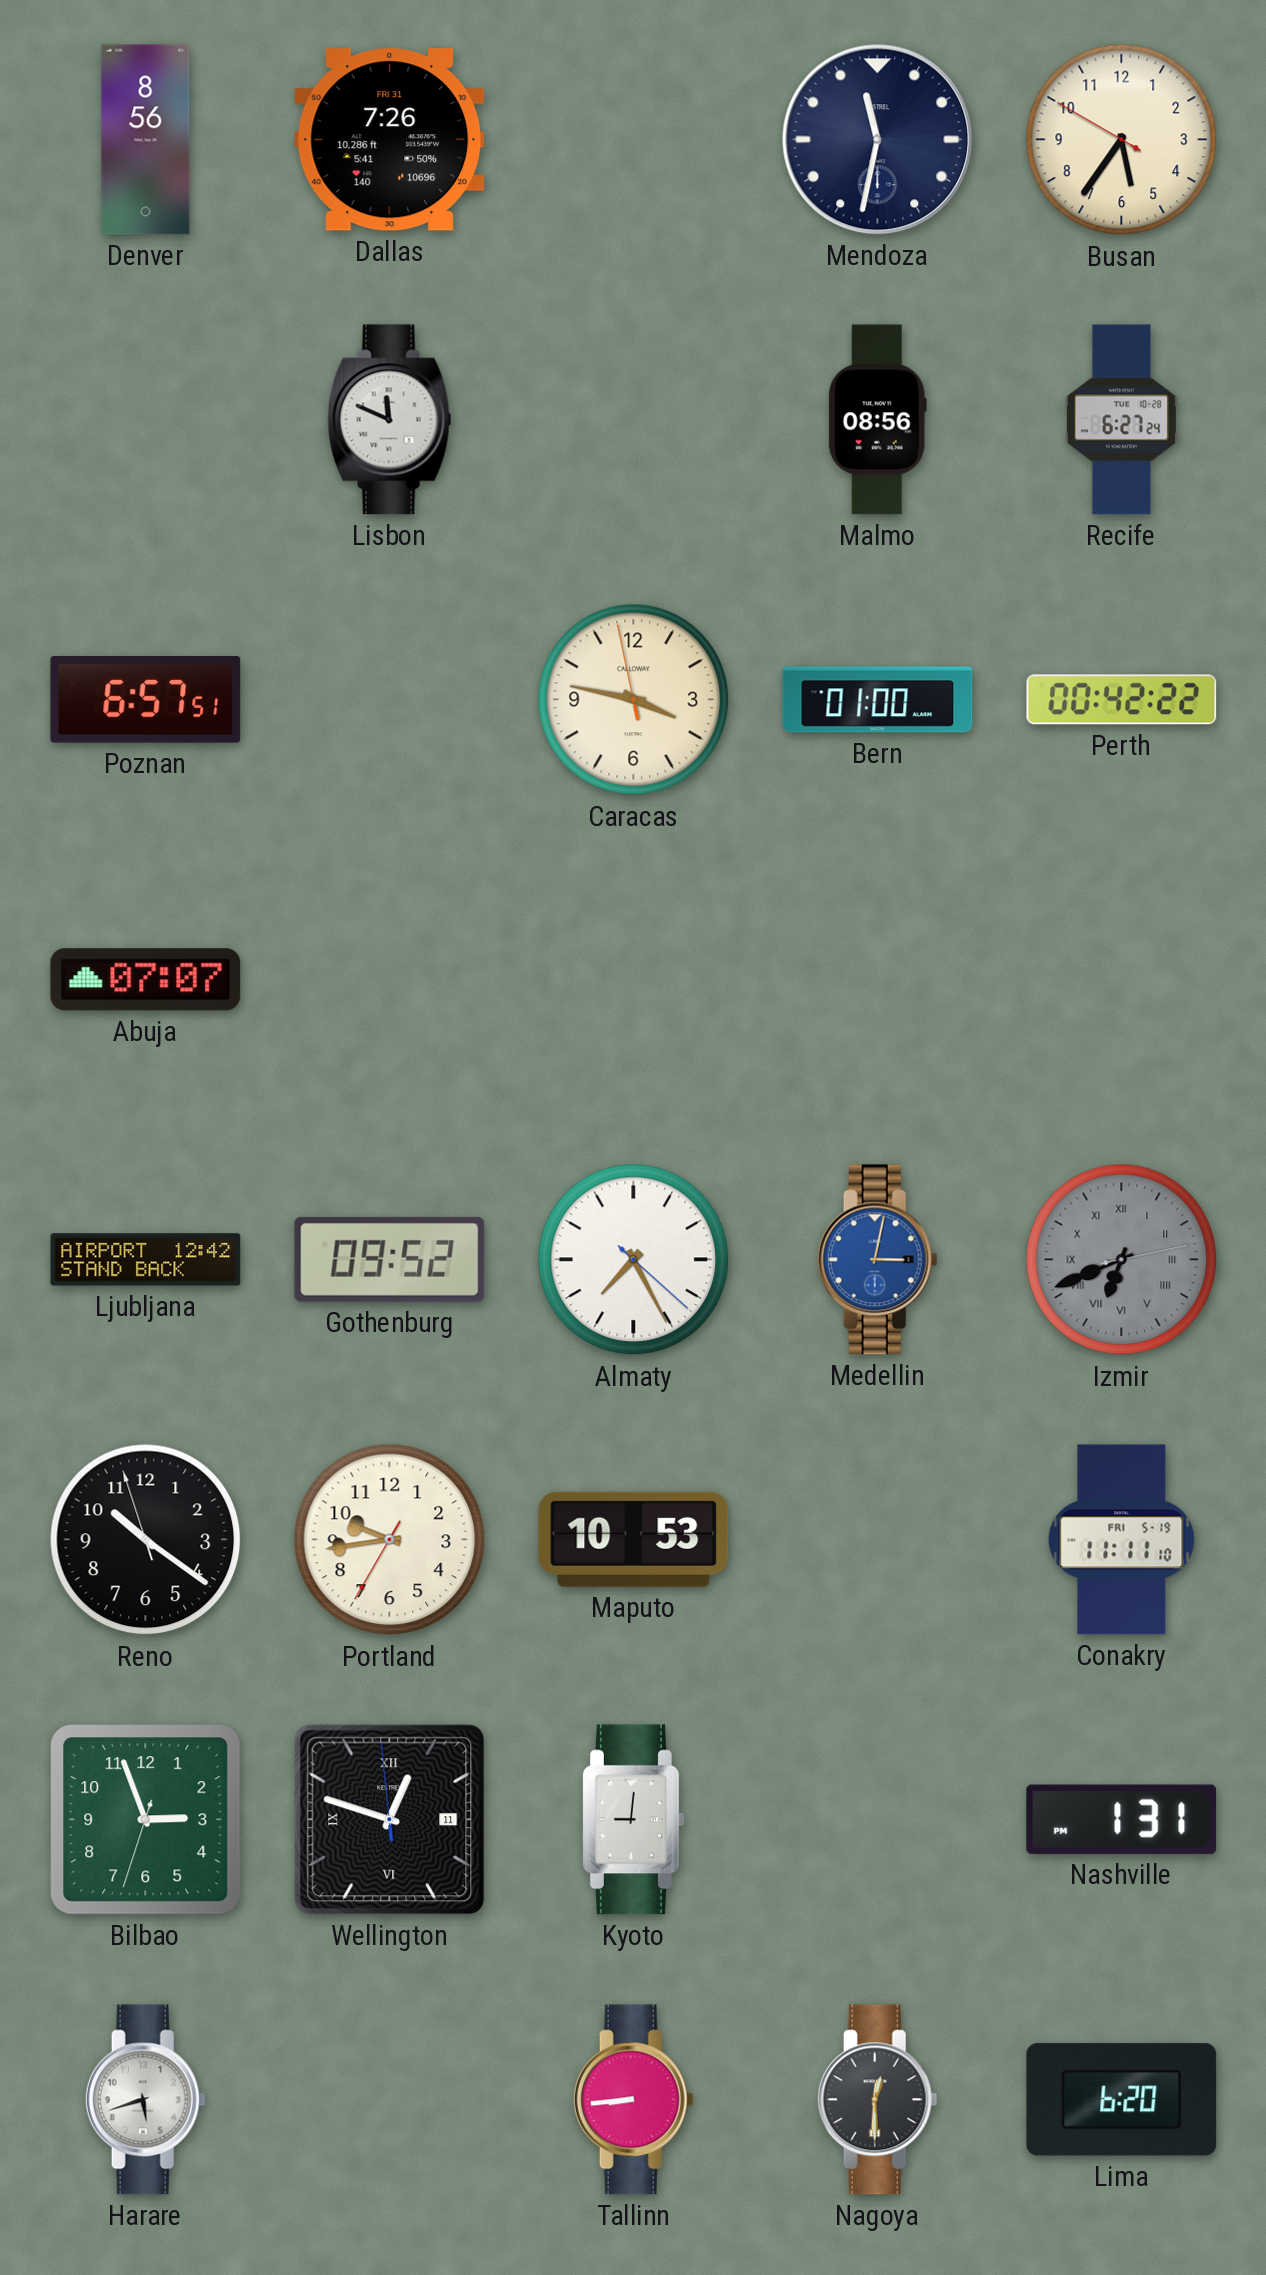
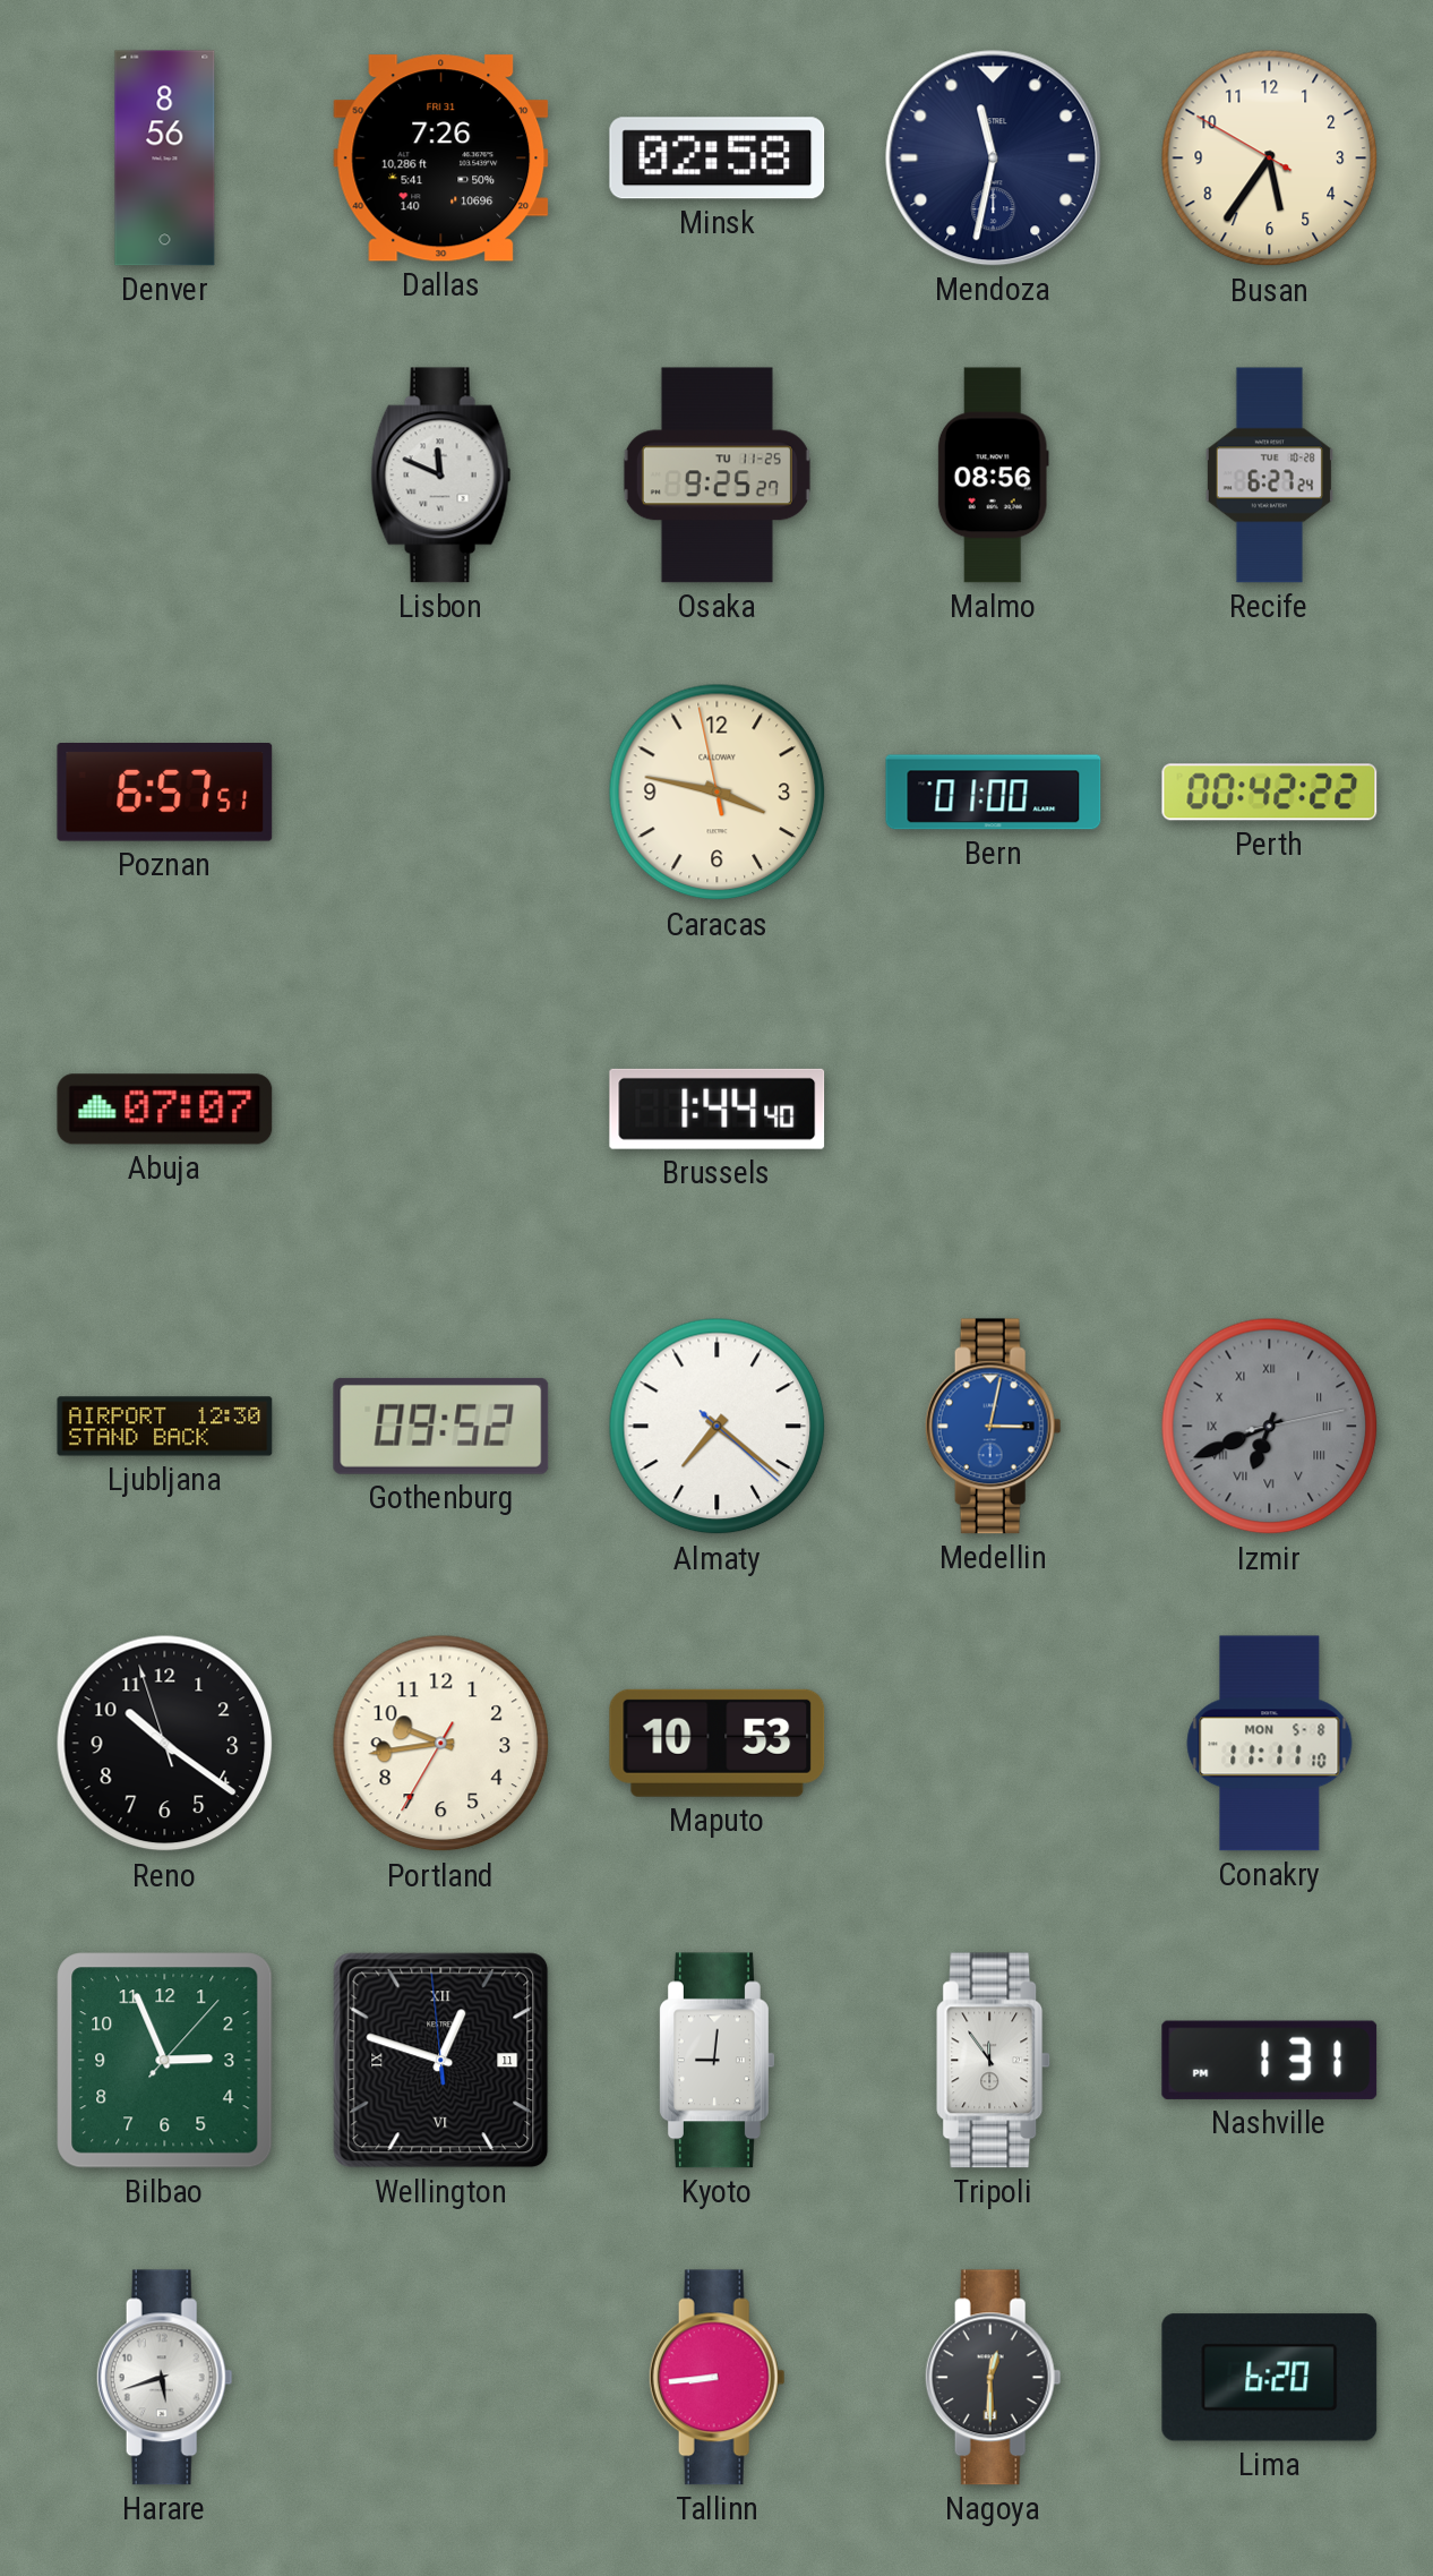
Minsk: none -> 02:58 (718, 159)
Osaka: none -> 9:25 (716, 476)
Brussels: none -> 1:44 (718, 1109)
Ljubljana: 12:42 -> 12:30 (165, 1427)
Almaty: 7:25 -> 7:21 (718, 1427)
Conakry date: FRI 5-19 -> MON 5-8 (1270, 1744)
Bilbao: 2:56:33 -> 2:56:07 (165, 2061)
Tripoli: none -> 11:54 (994, 2061)
